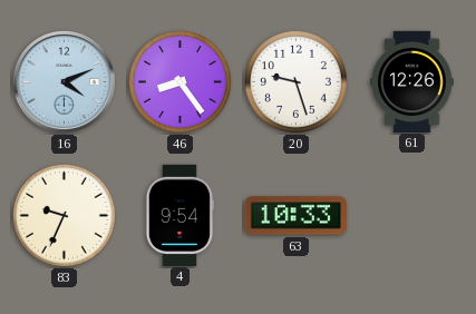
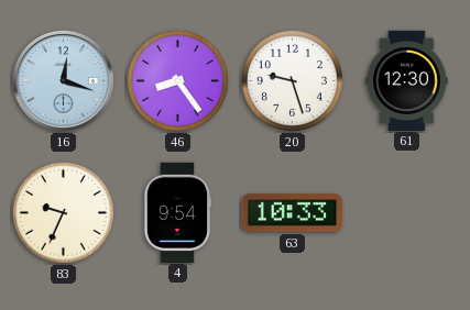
16: 4:11 -> 12:18 (63, 80)
61: 12:26 -> 12:30 (407, 80)
